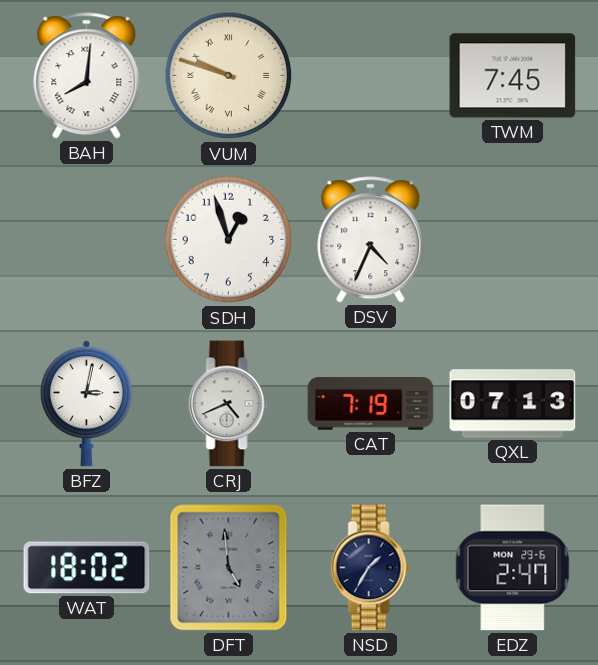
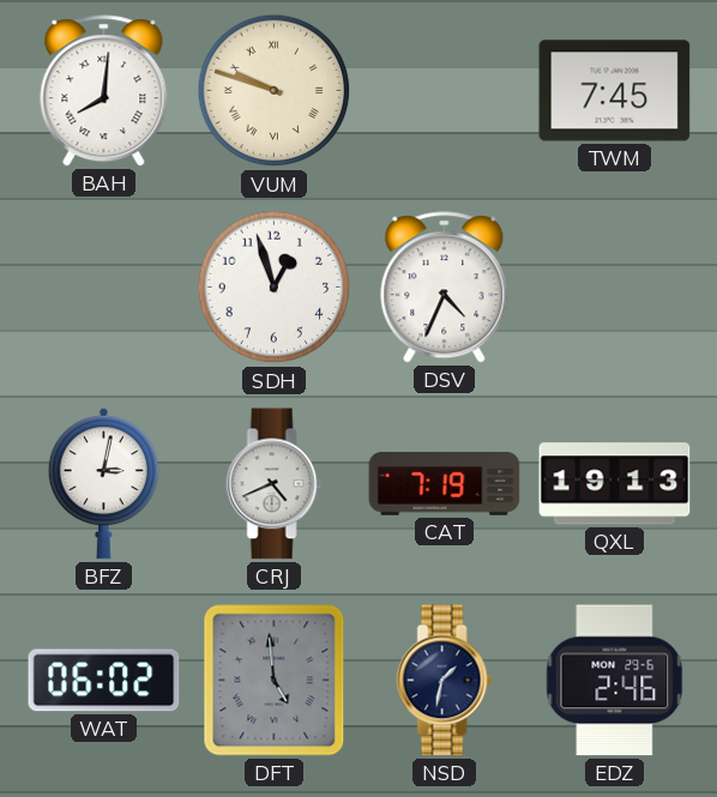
QXL: 07:13 -> 19:13 (615, 484)
WAT: 18:02 -> 06:02 (104, 681)
NSD: 1:35 -> 1:32 (445, 681)
EDZ: 2:47 -> 2:46 (615, 681)
